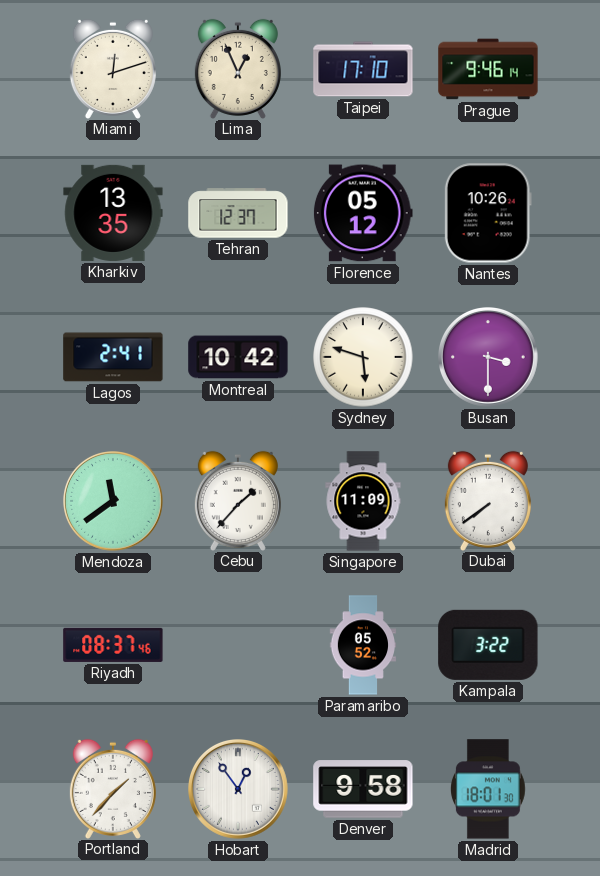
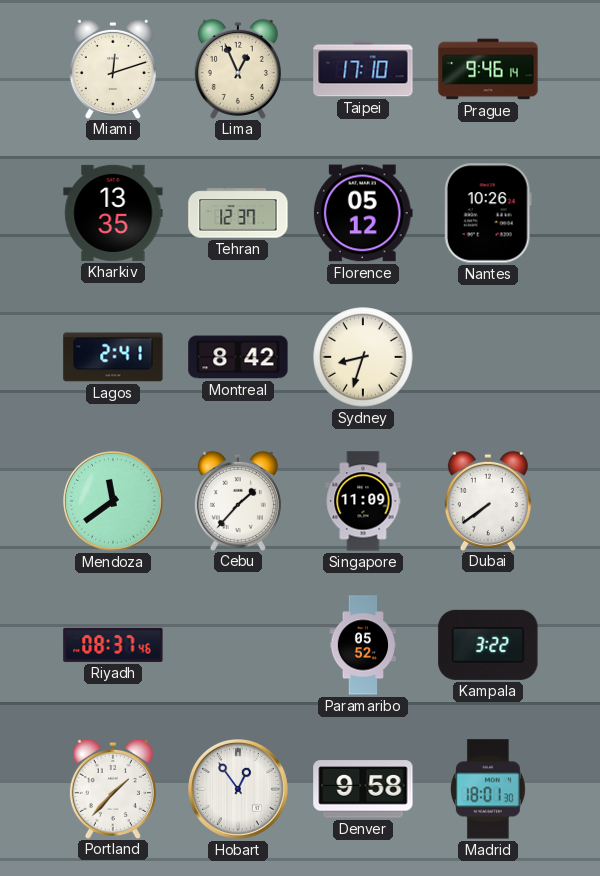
Montreal: 10:42 -> 8:42 (238, 357)
Sydney: 5:48 -> 8:33 (363, 357)
Busan: 3:30 -> none (489, 358)
